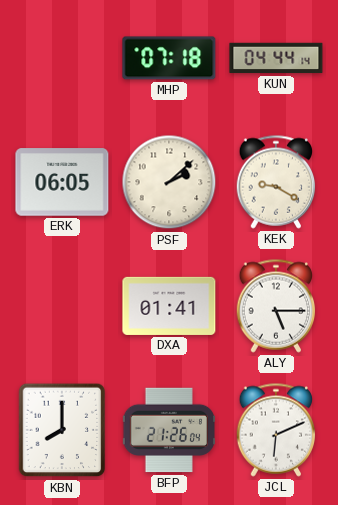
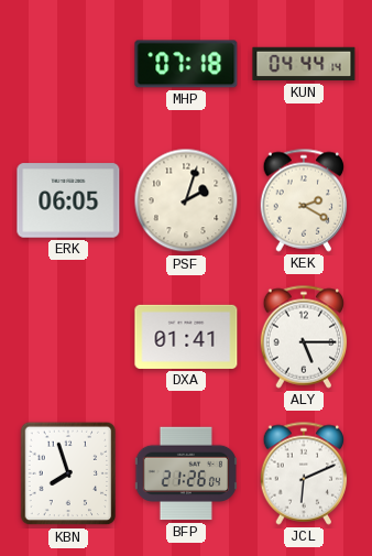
PSF: 2:08 -> 2:03 (186, 200)
KEK: 9:20 -> 2:20 (304, 200)
KBN: 8:00 -> 7:57 (68, 473)
